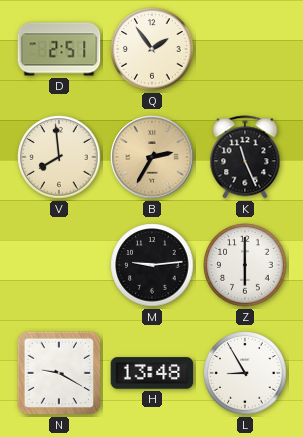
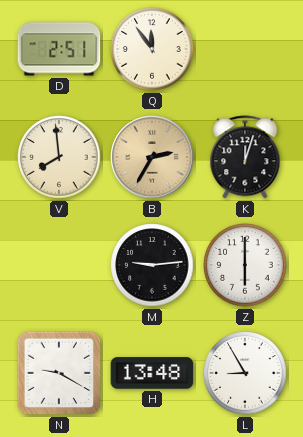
Q: 1:54 -> 11:54 (152, 49)
K: 11:26 -> 12:03 (245, 157)
